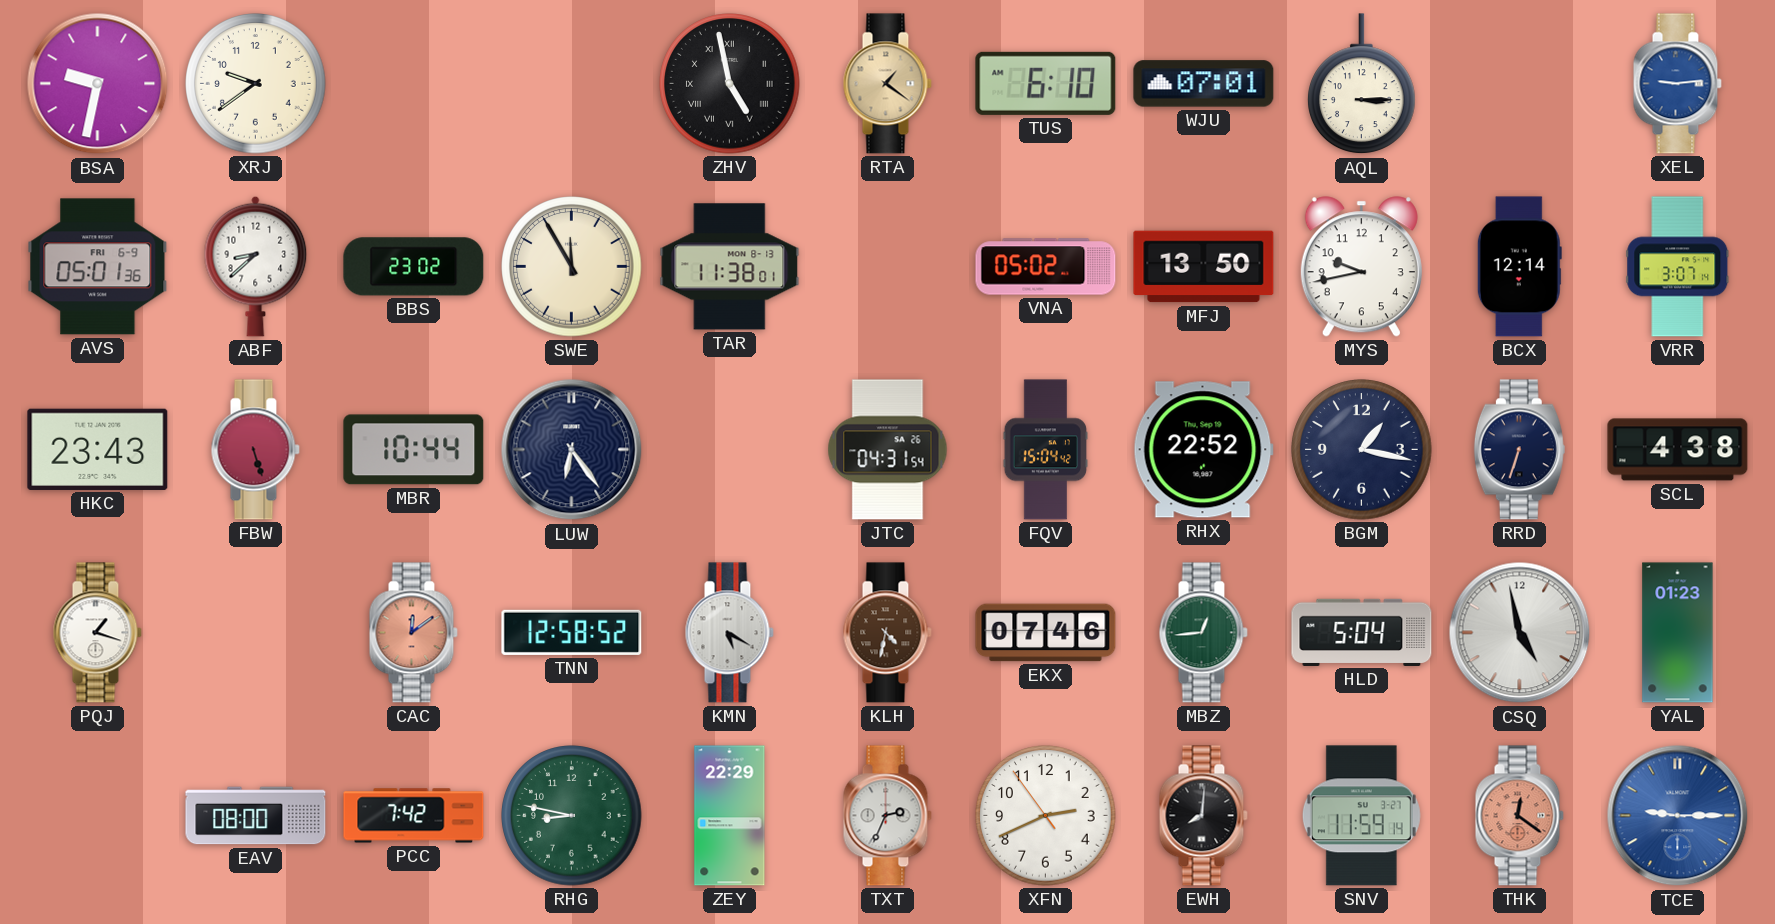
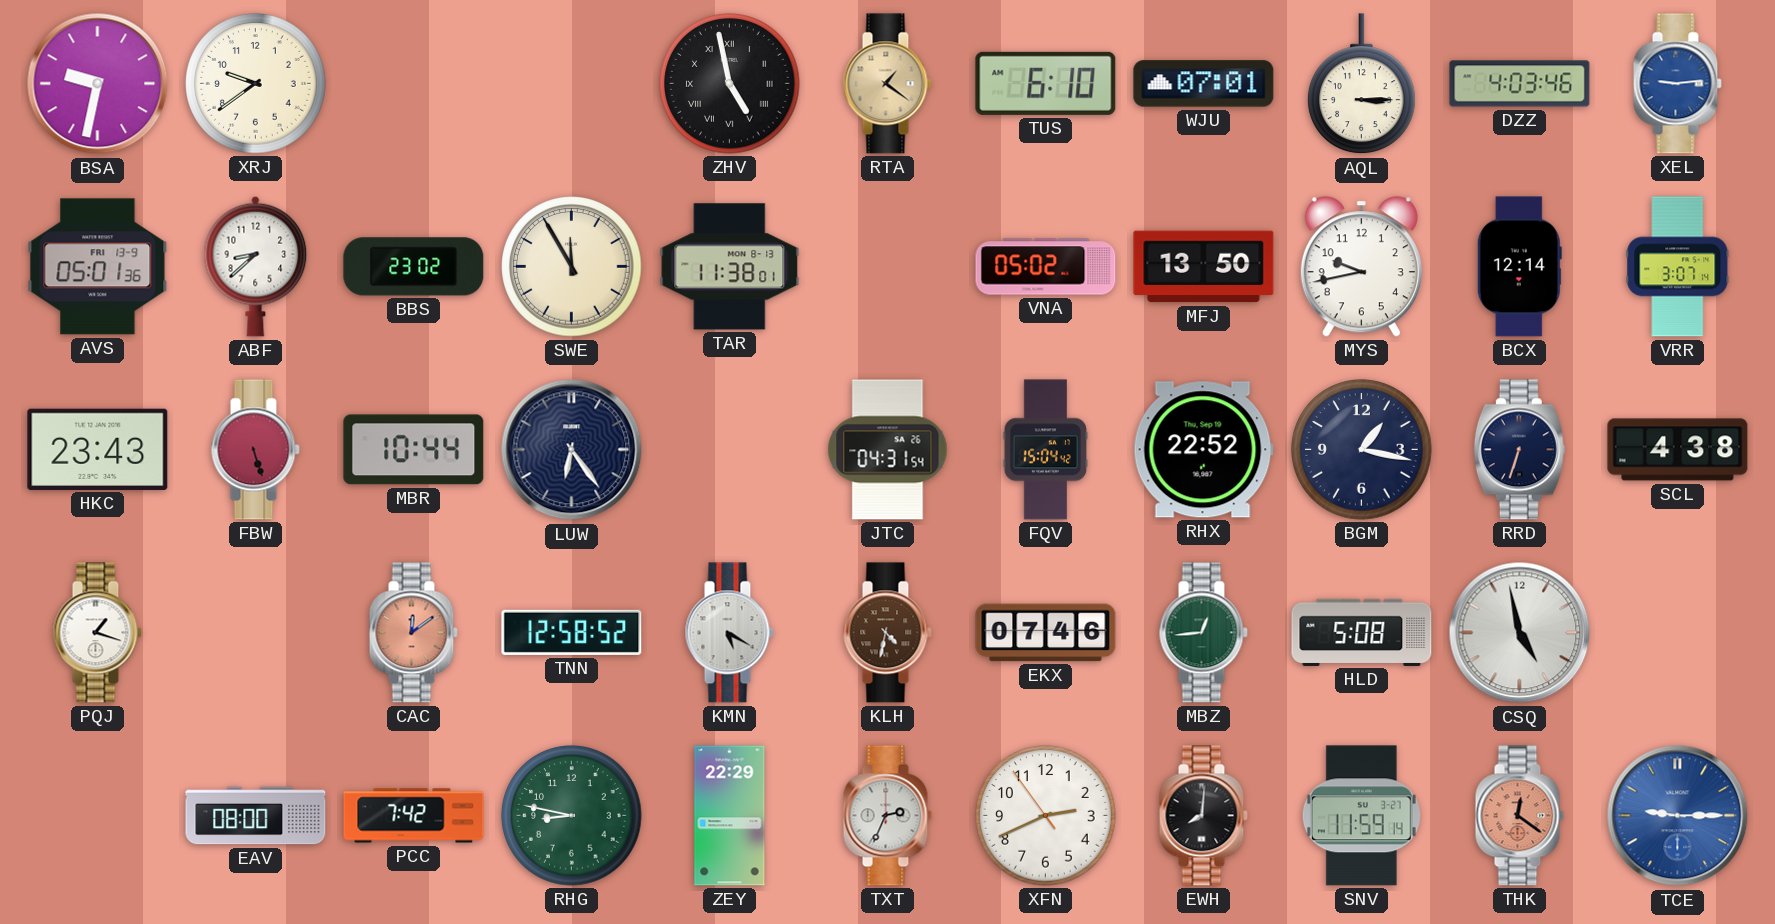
DZZ: none -> 4:03 (1520, 84)
AVS date: FRI 6-9 -> FRI 13-9 (98, 267)
HLD: 5:04 -> 5:08 (1362, 632)
YAL: 01:23 -> none (1678, 633)
